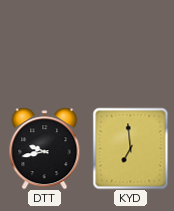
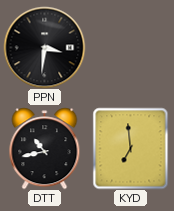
PPN: none -> 3:31 (44, 47)
DTT: 9:43 -> 10:43 (45, 148)
